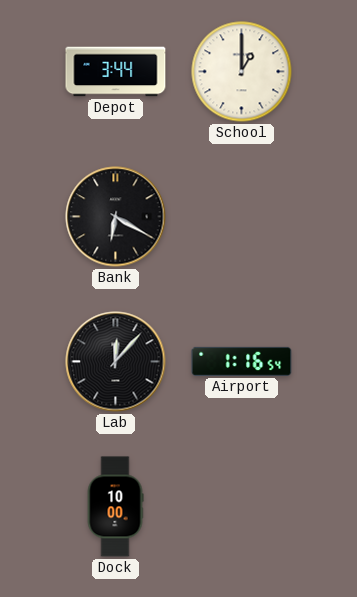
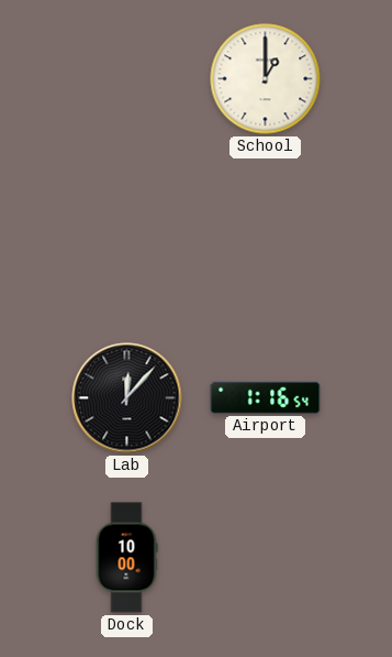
Depot: 3:44 -> none (116, 72)
Bank: 6:20 -> none (116, 217)
